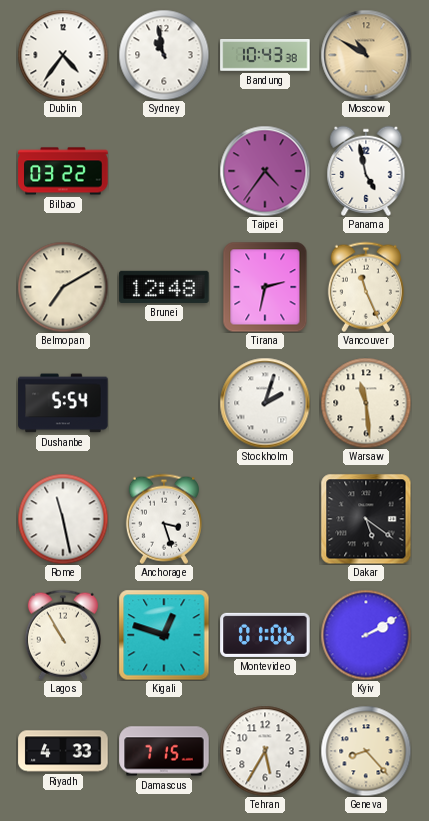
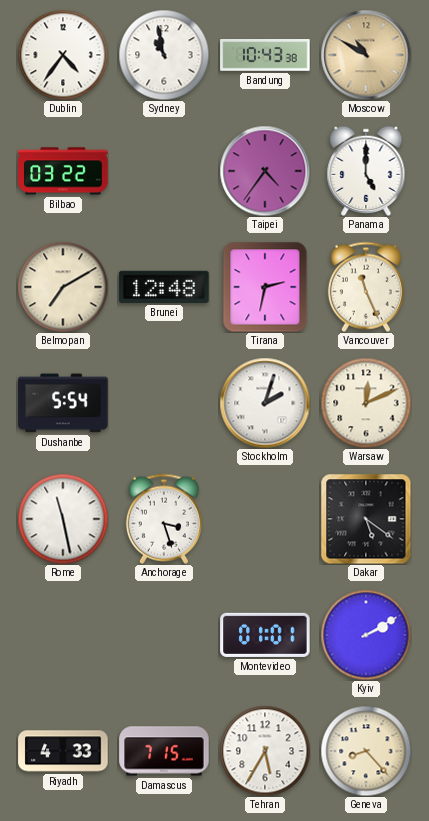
Panama: 4:58 -> 5:00 (366, 171)
Warsaw: 11:29 -> 12:11 (366, 403)
Lagos: 10:55 -> none (63, 635)
Kigali: 12:48 -> none (164, 635)
Montevideo: 01:06 -> 01:01 (265, 635)
